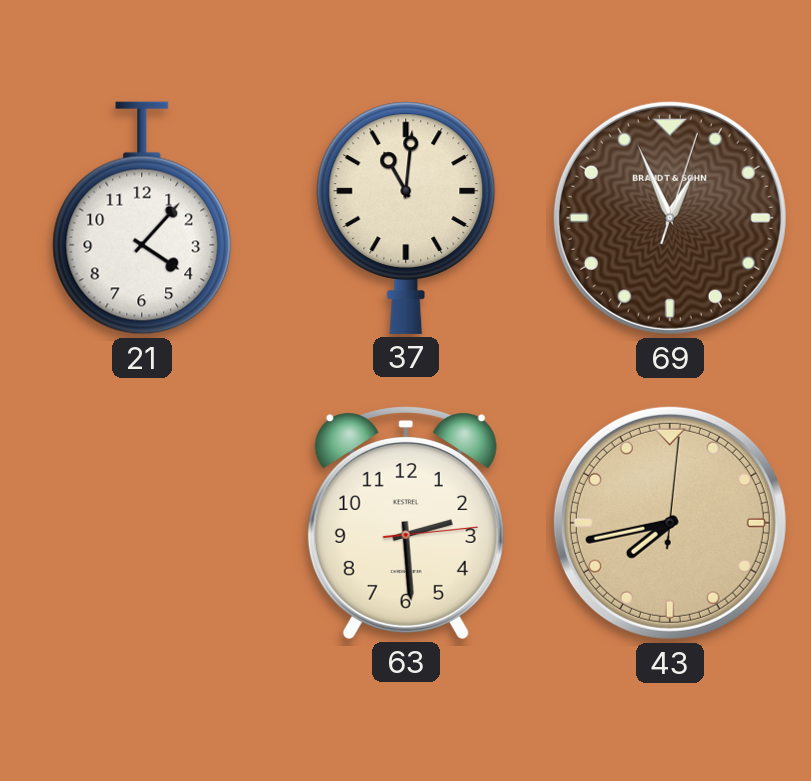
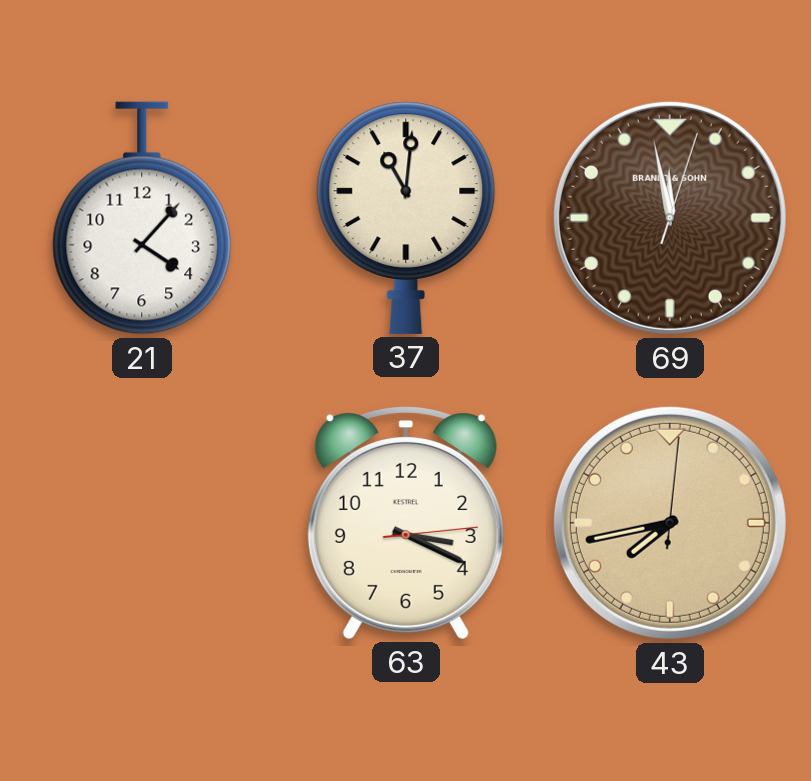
69: 12:56 -> 11:58 (670, 218)
63: 2:29 -> 3:19 (406, 523)
